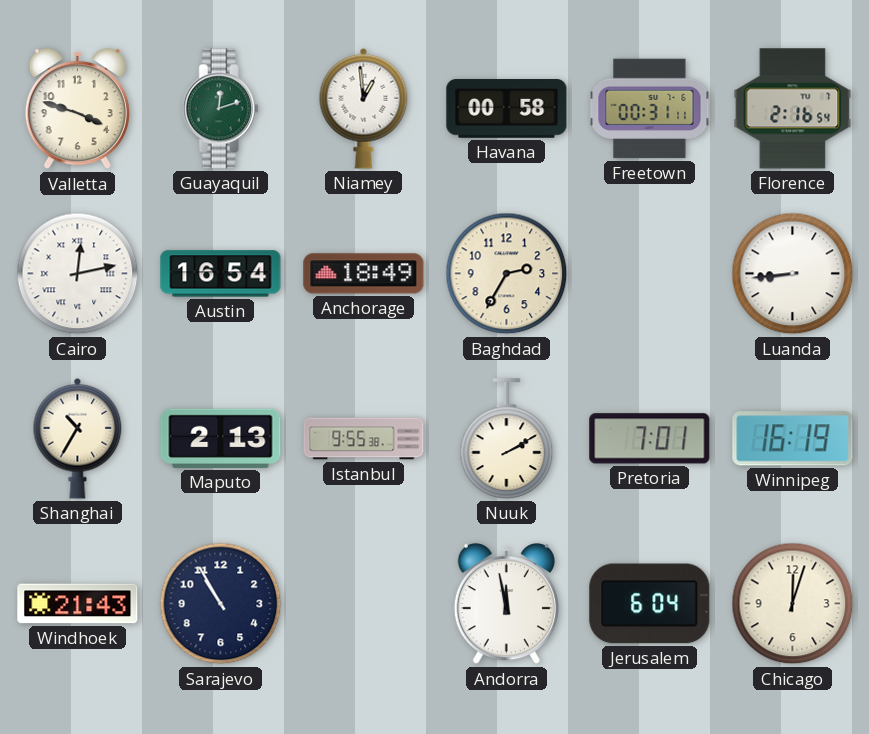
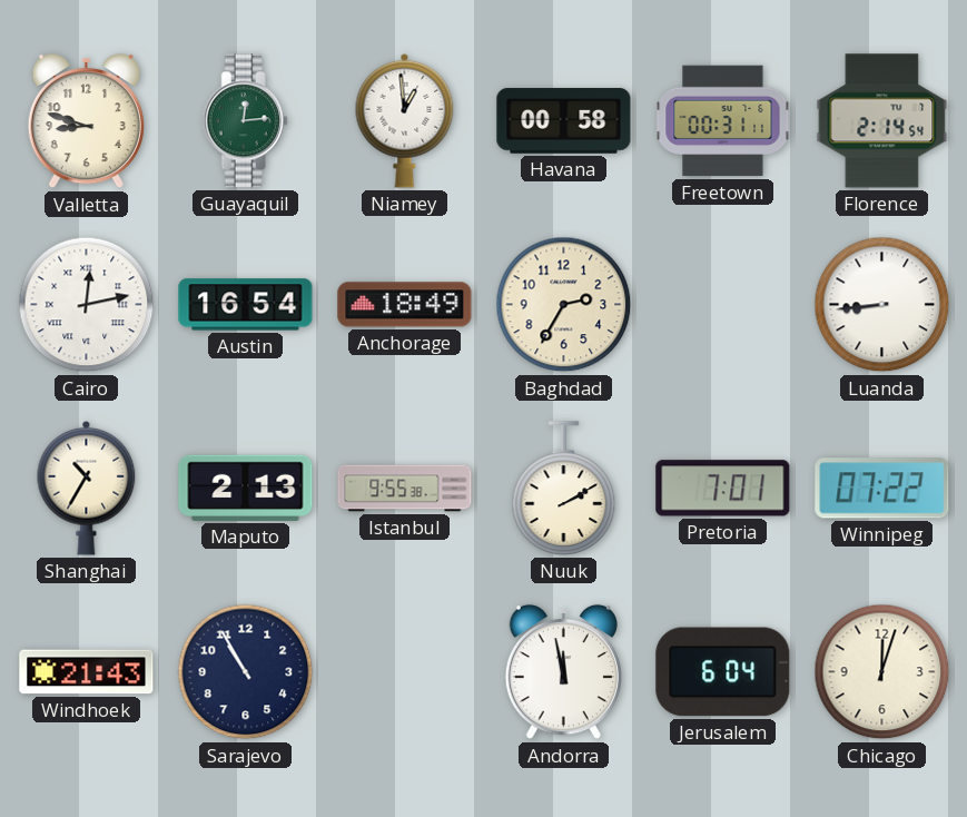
Valletta: 3:48 -> 8:48 (86, 121)
Guayaquil: 12:12 -> 12:14 (245, 121)
Florence: 2:16 -> 2:14 (882, 121)
Winnipeg: 16:19 -> 07:22 (882, 489)
